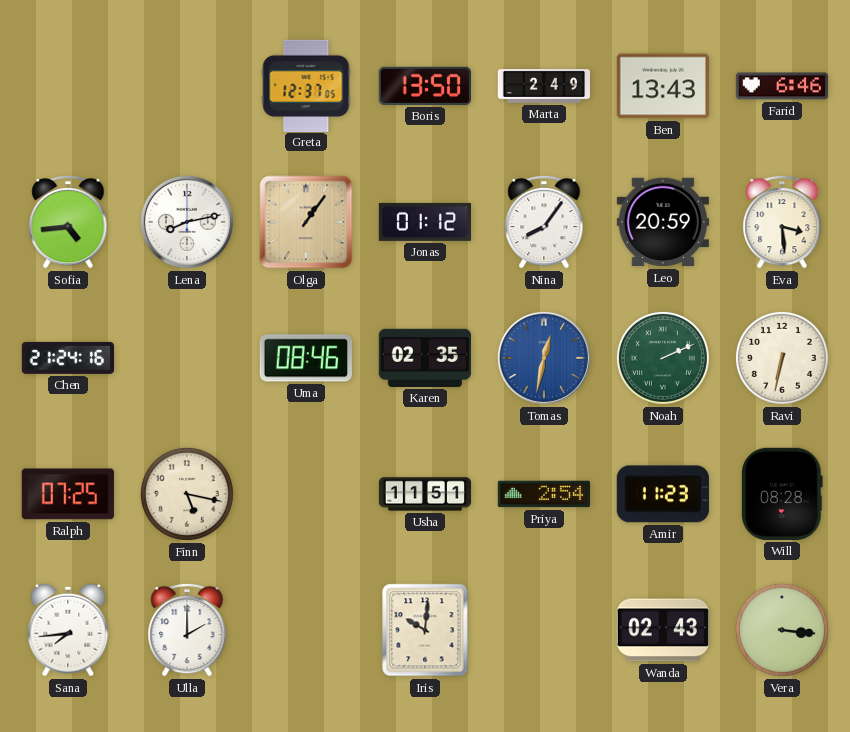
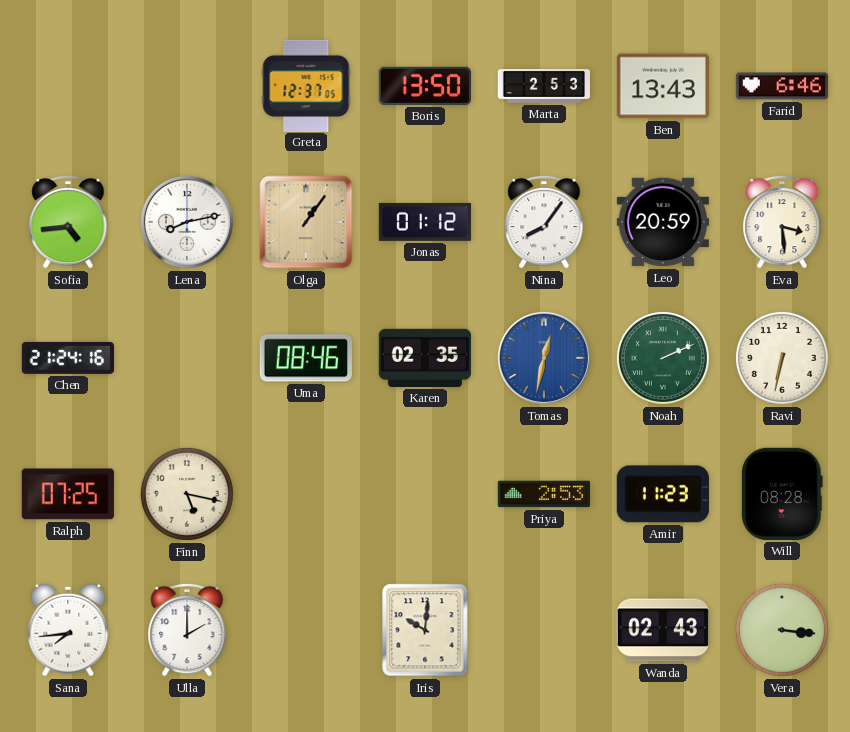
Marta: 2:49 -> 2:53 (543, 87)
Usha: 11:51 -> none (425, 494)
Priya: 2:54 -> 2:53 (543, 494)
